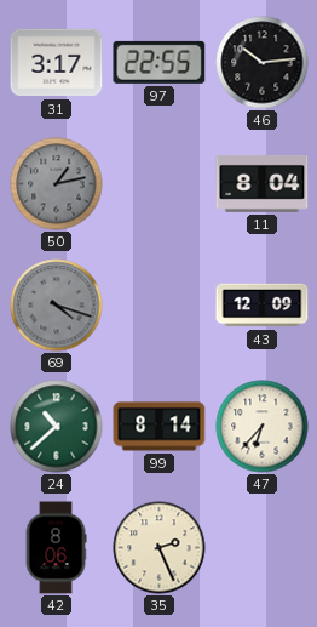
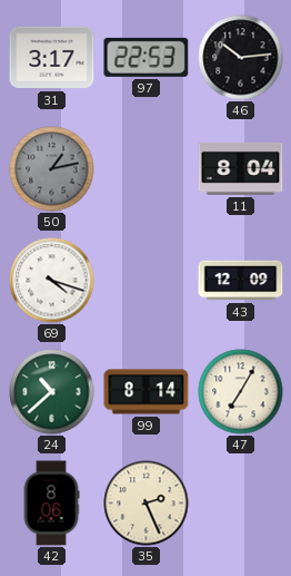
97: 22:55 -> 22:53 (147, 57)
69 dial: grey -> white (52, 281)
47: 6:37 -> 7:05 (241, 392)
